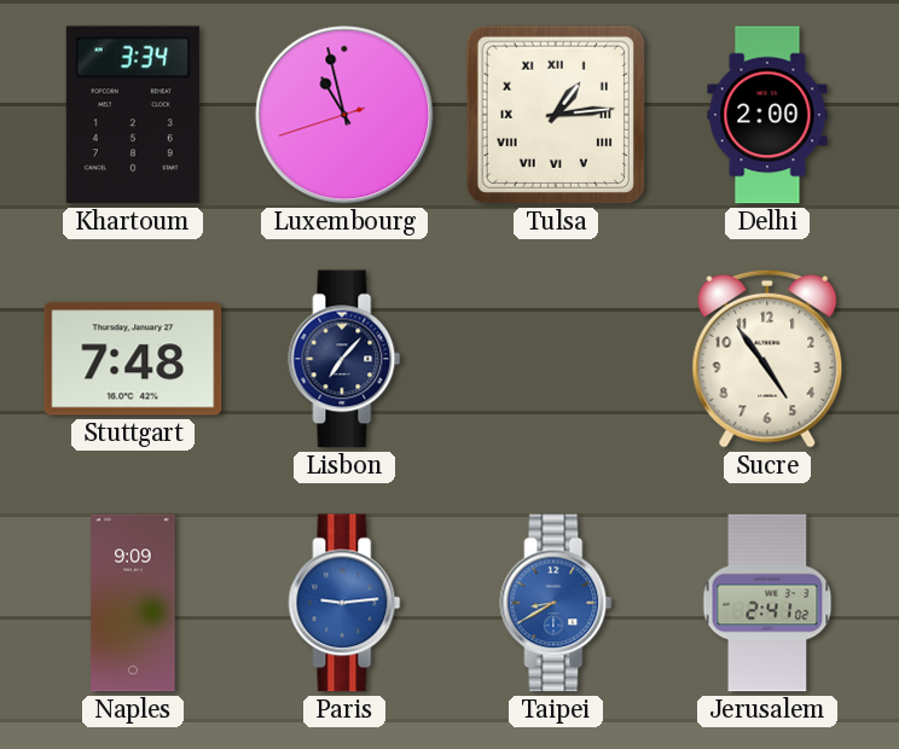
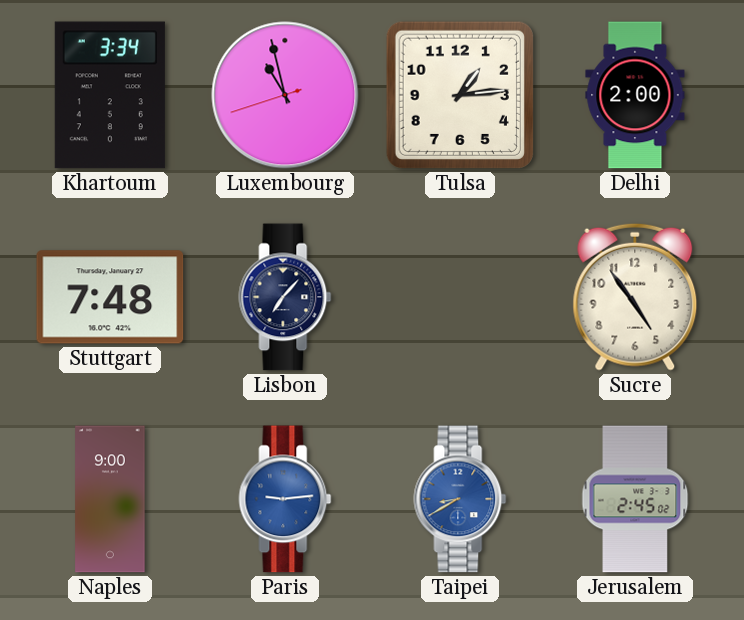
Tulsa numerals: Roman -> Arabic (460, 95)
Naples: 9:09 -> 9:00 (110, 499)
Jerusalem: 2:41 -> 2:45 (635, 499)
